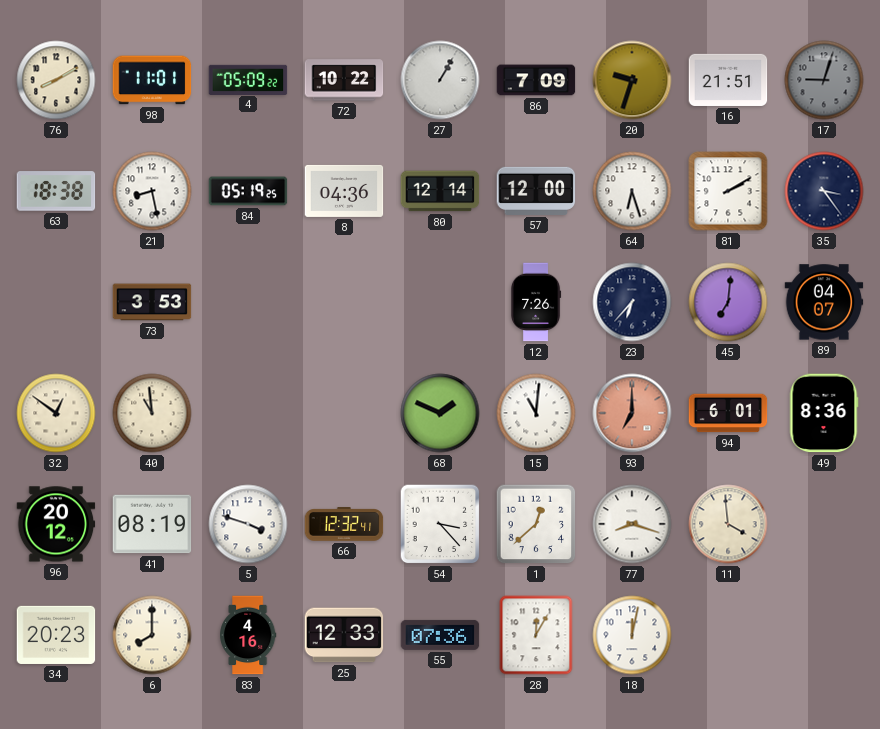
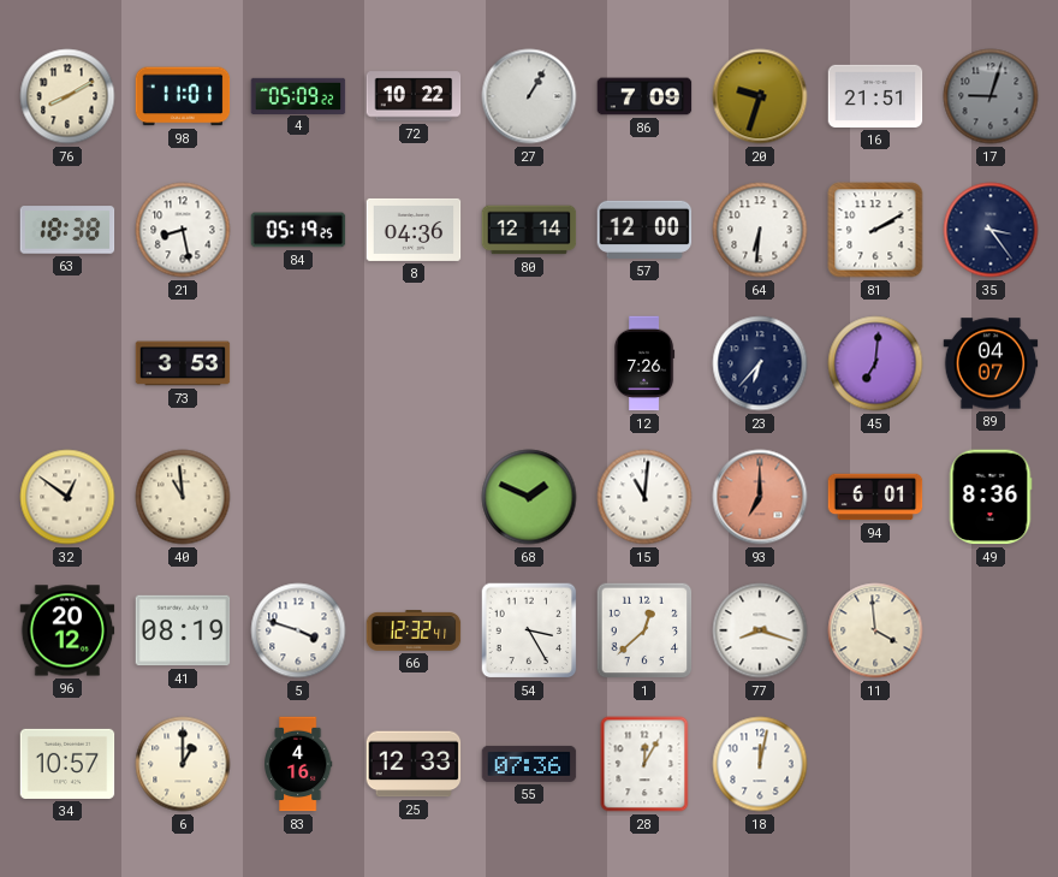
64: 6:27 -> 6:31 (760, 230)
54: 3:23 -> 3:25 (529, 630)
34: 20:23 -> 10:57 (67, 764)
6: 8:00 -> 1:00 (183, 764)
